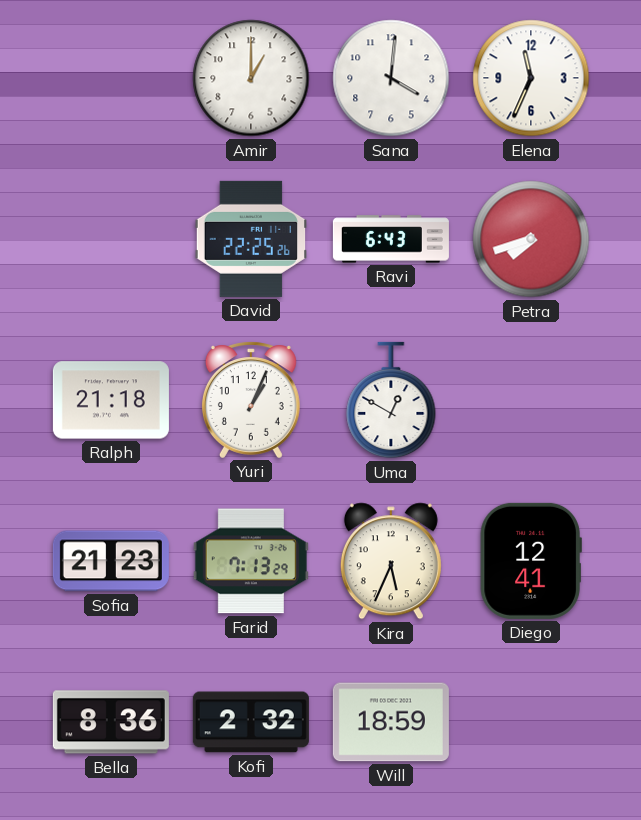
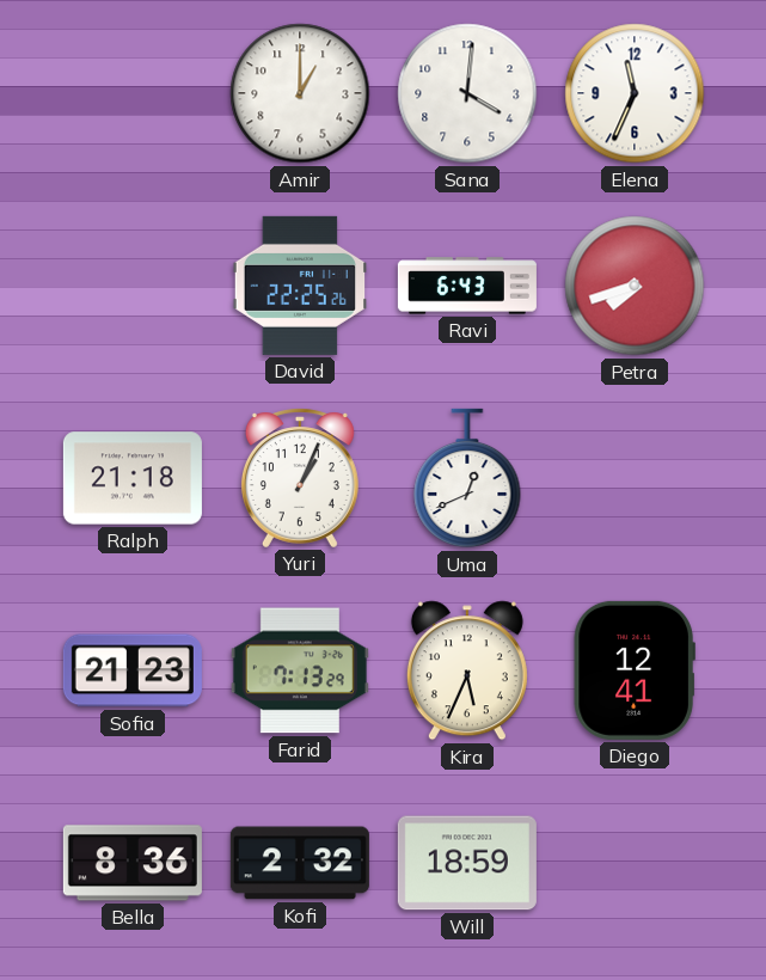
Uma: 12:50 -> 12:41 (467, 478)
